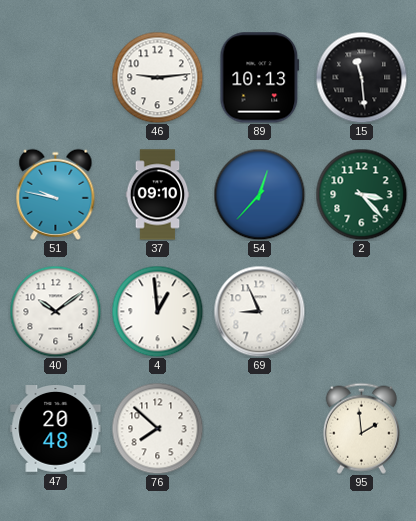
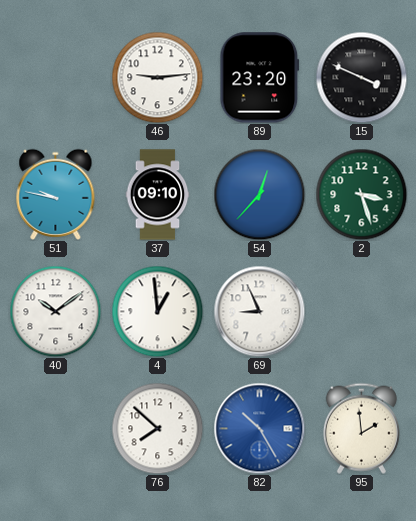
89: 10:13 -> 23:20 (260, 78)
15: 11:29 -> 3:49 (361, 77)
2: 3:23 -> 3:27 (361, 194)
47: 20:48 -> none (56, 429)
82: none -> 10:25 (259, 428)
